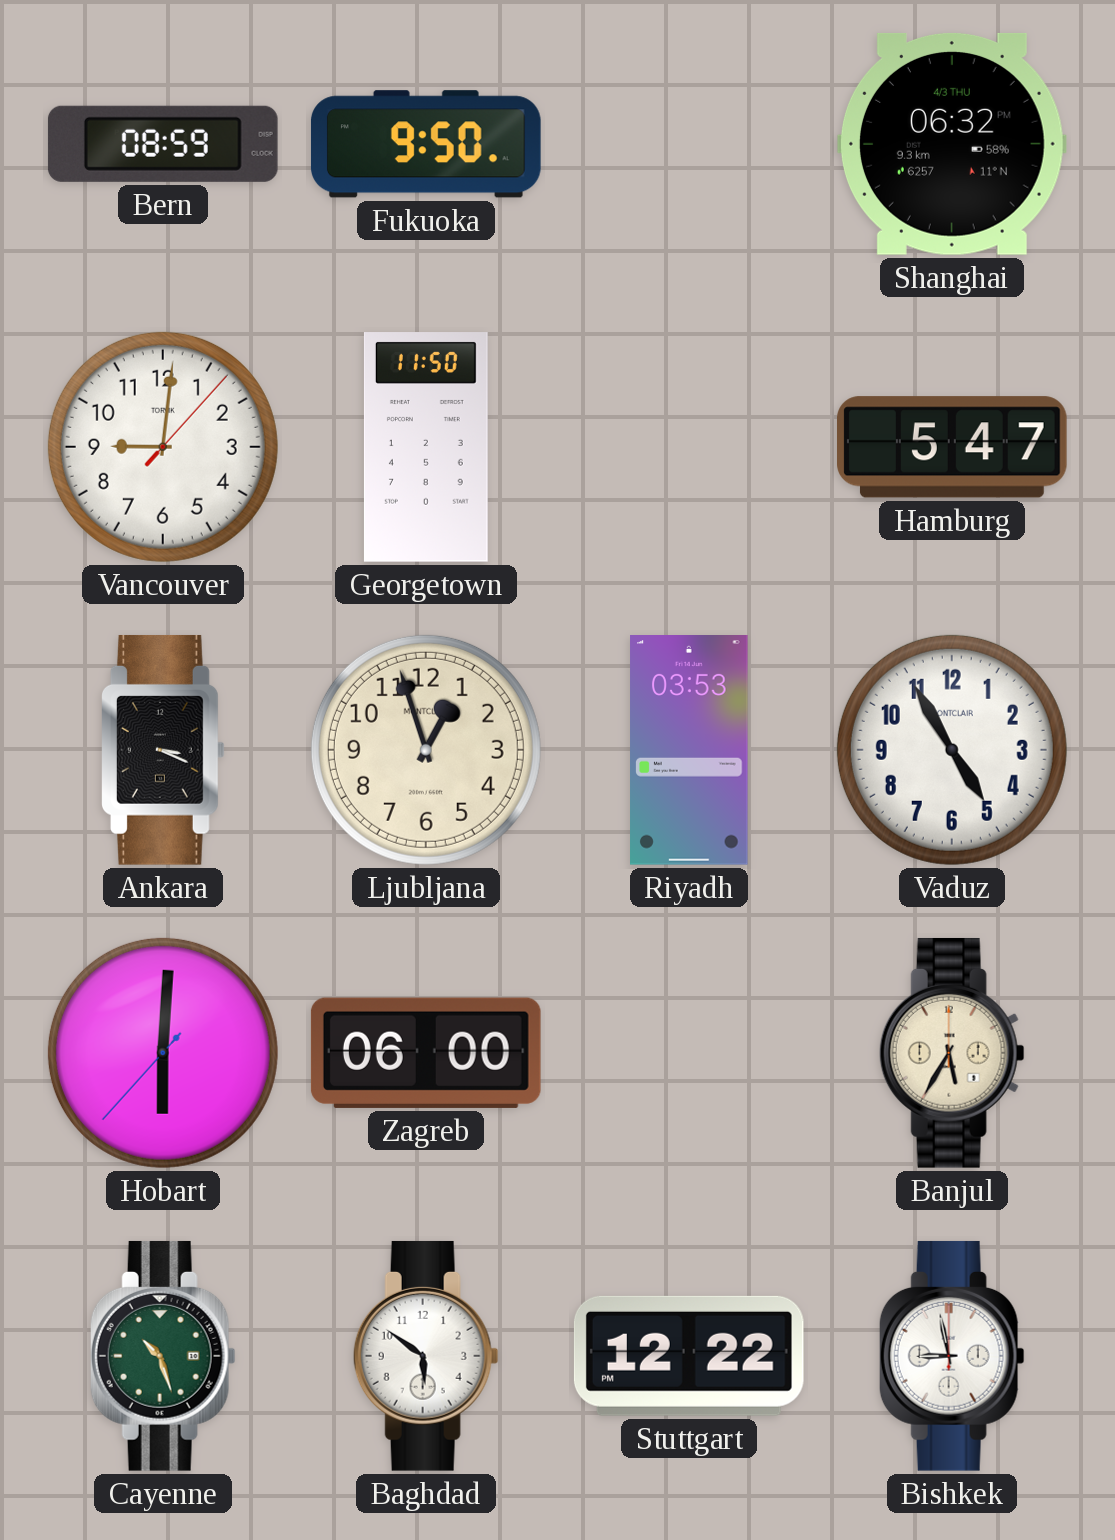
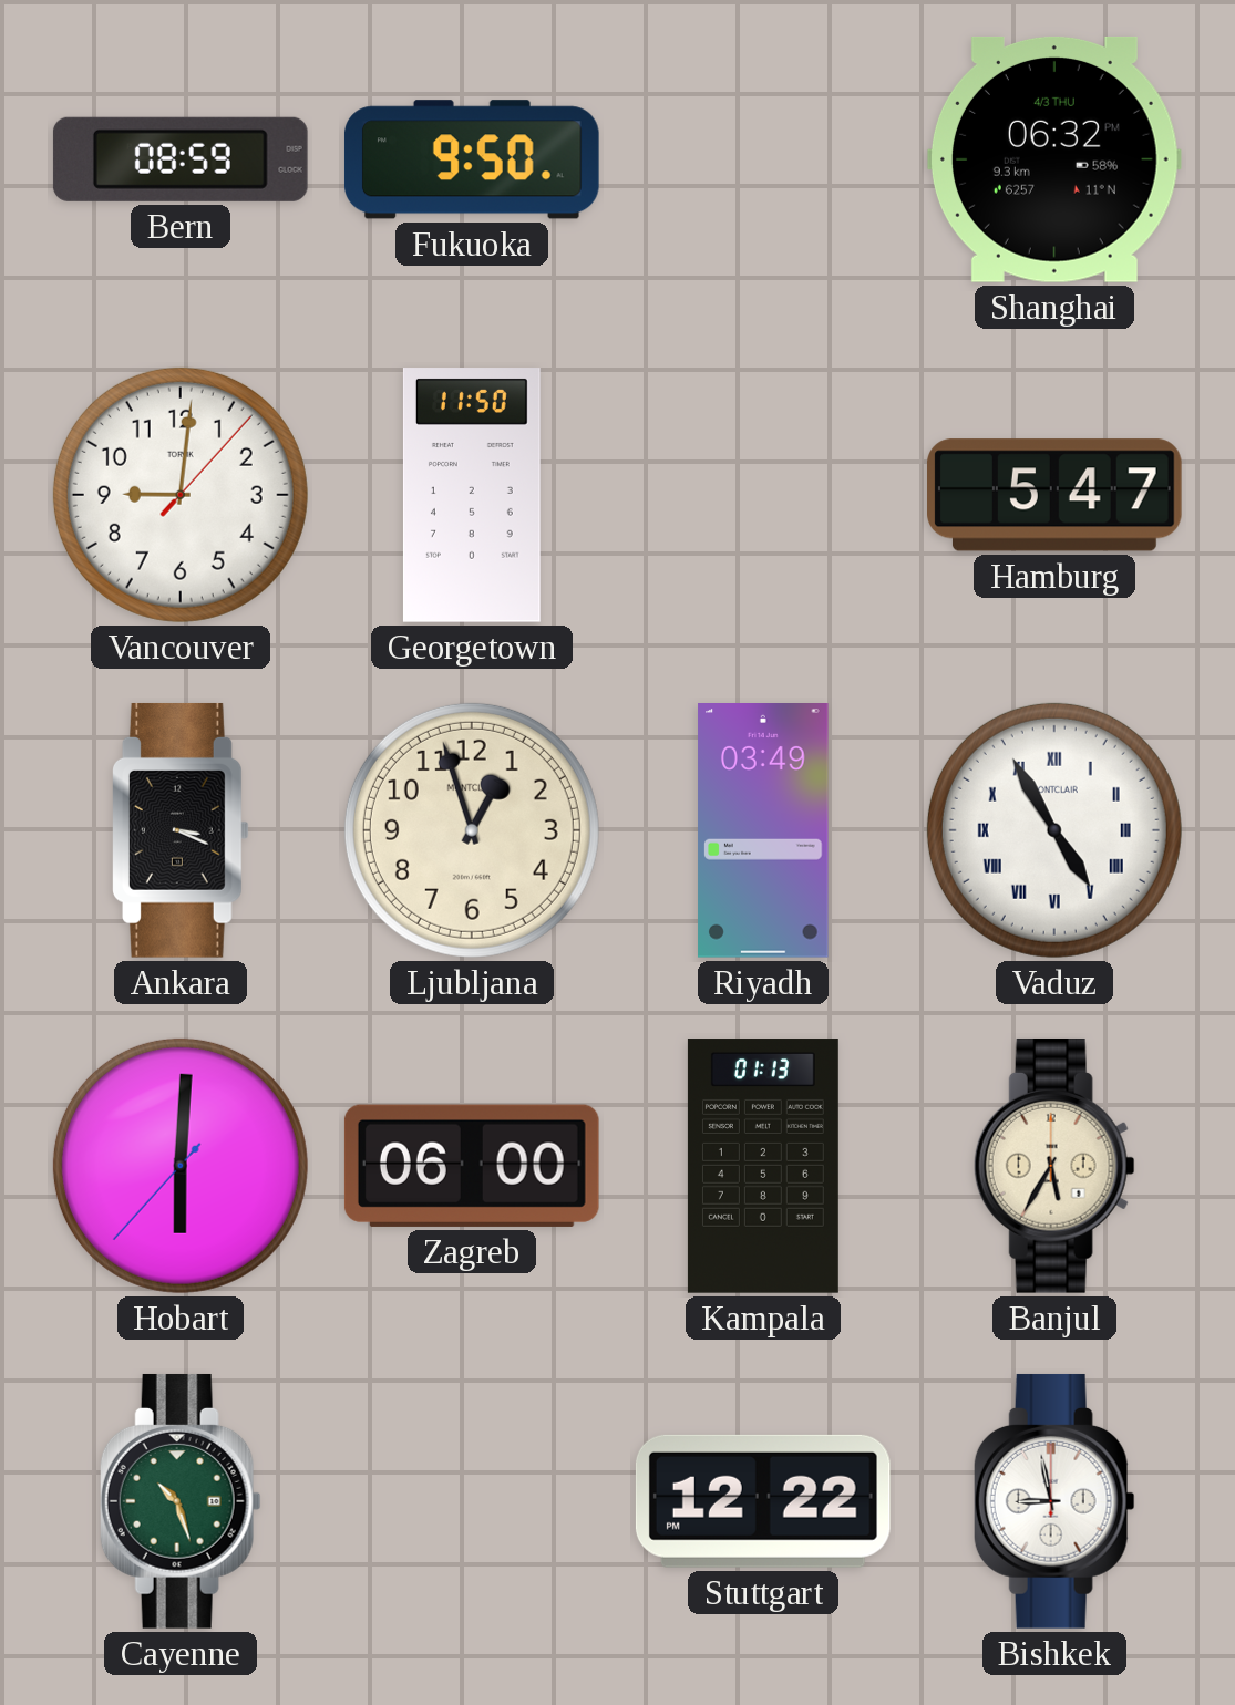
Riyadh: 03:53 -> 03:49 (763, 831)
Vaduz numerals: Arabic -> Roman (1054, 830)
Kampala: none -> 01:13 (763, 1166)
Baghdad: 5:51 -> none (426, 1356)
